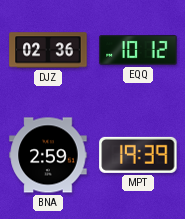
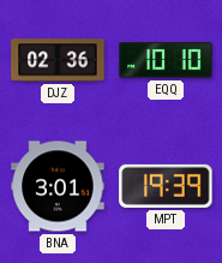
EQQ: 10:12 -> 10:10 (166, 60)
BNA: 2:59 -> 3:01 (58, 186)
